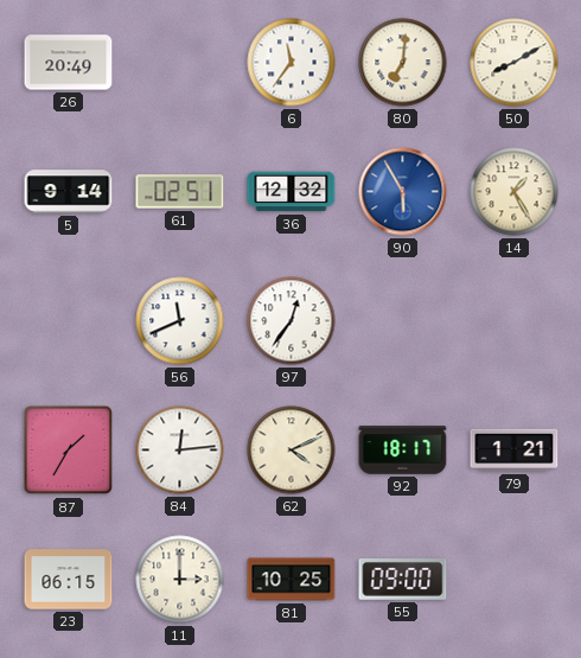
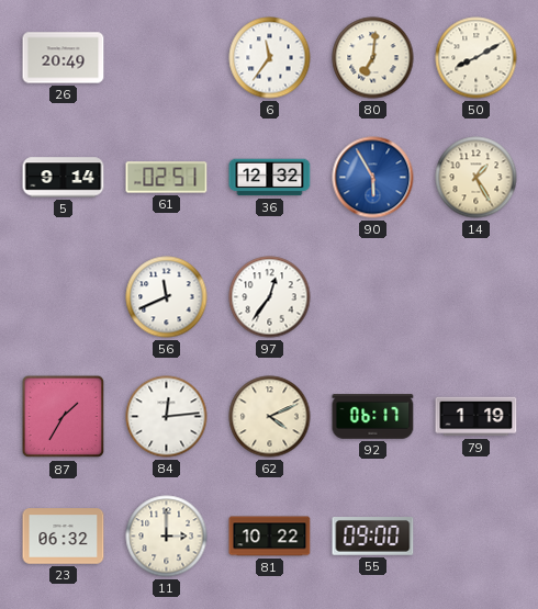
92: 18:17 -> 06:17 (373, 417)
79: 1:21 -> 1:19 (477, 417)
23: 06:15 -> 06:32 (64, 537)
81: 10:25 -> 10:22 (270, 537)
